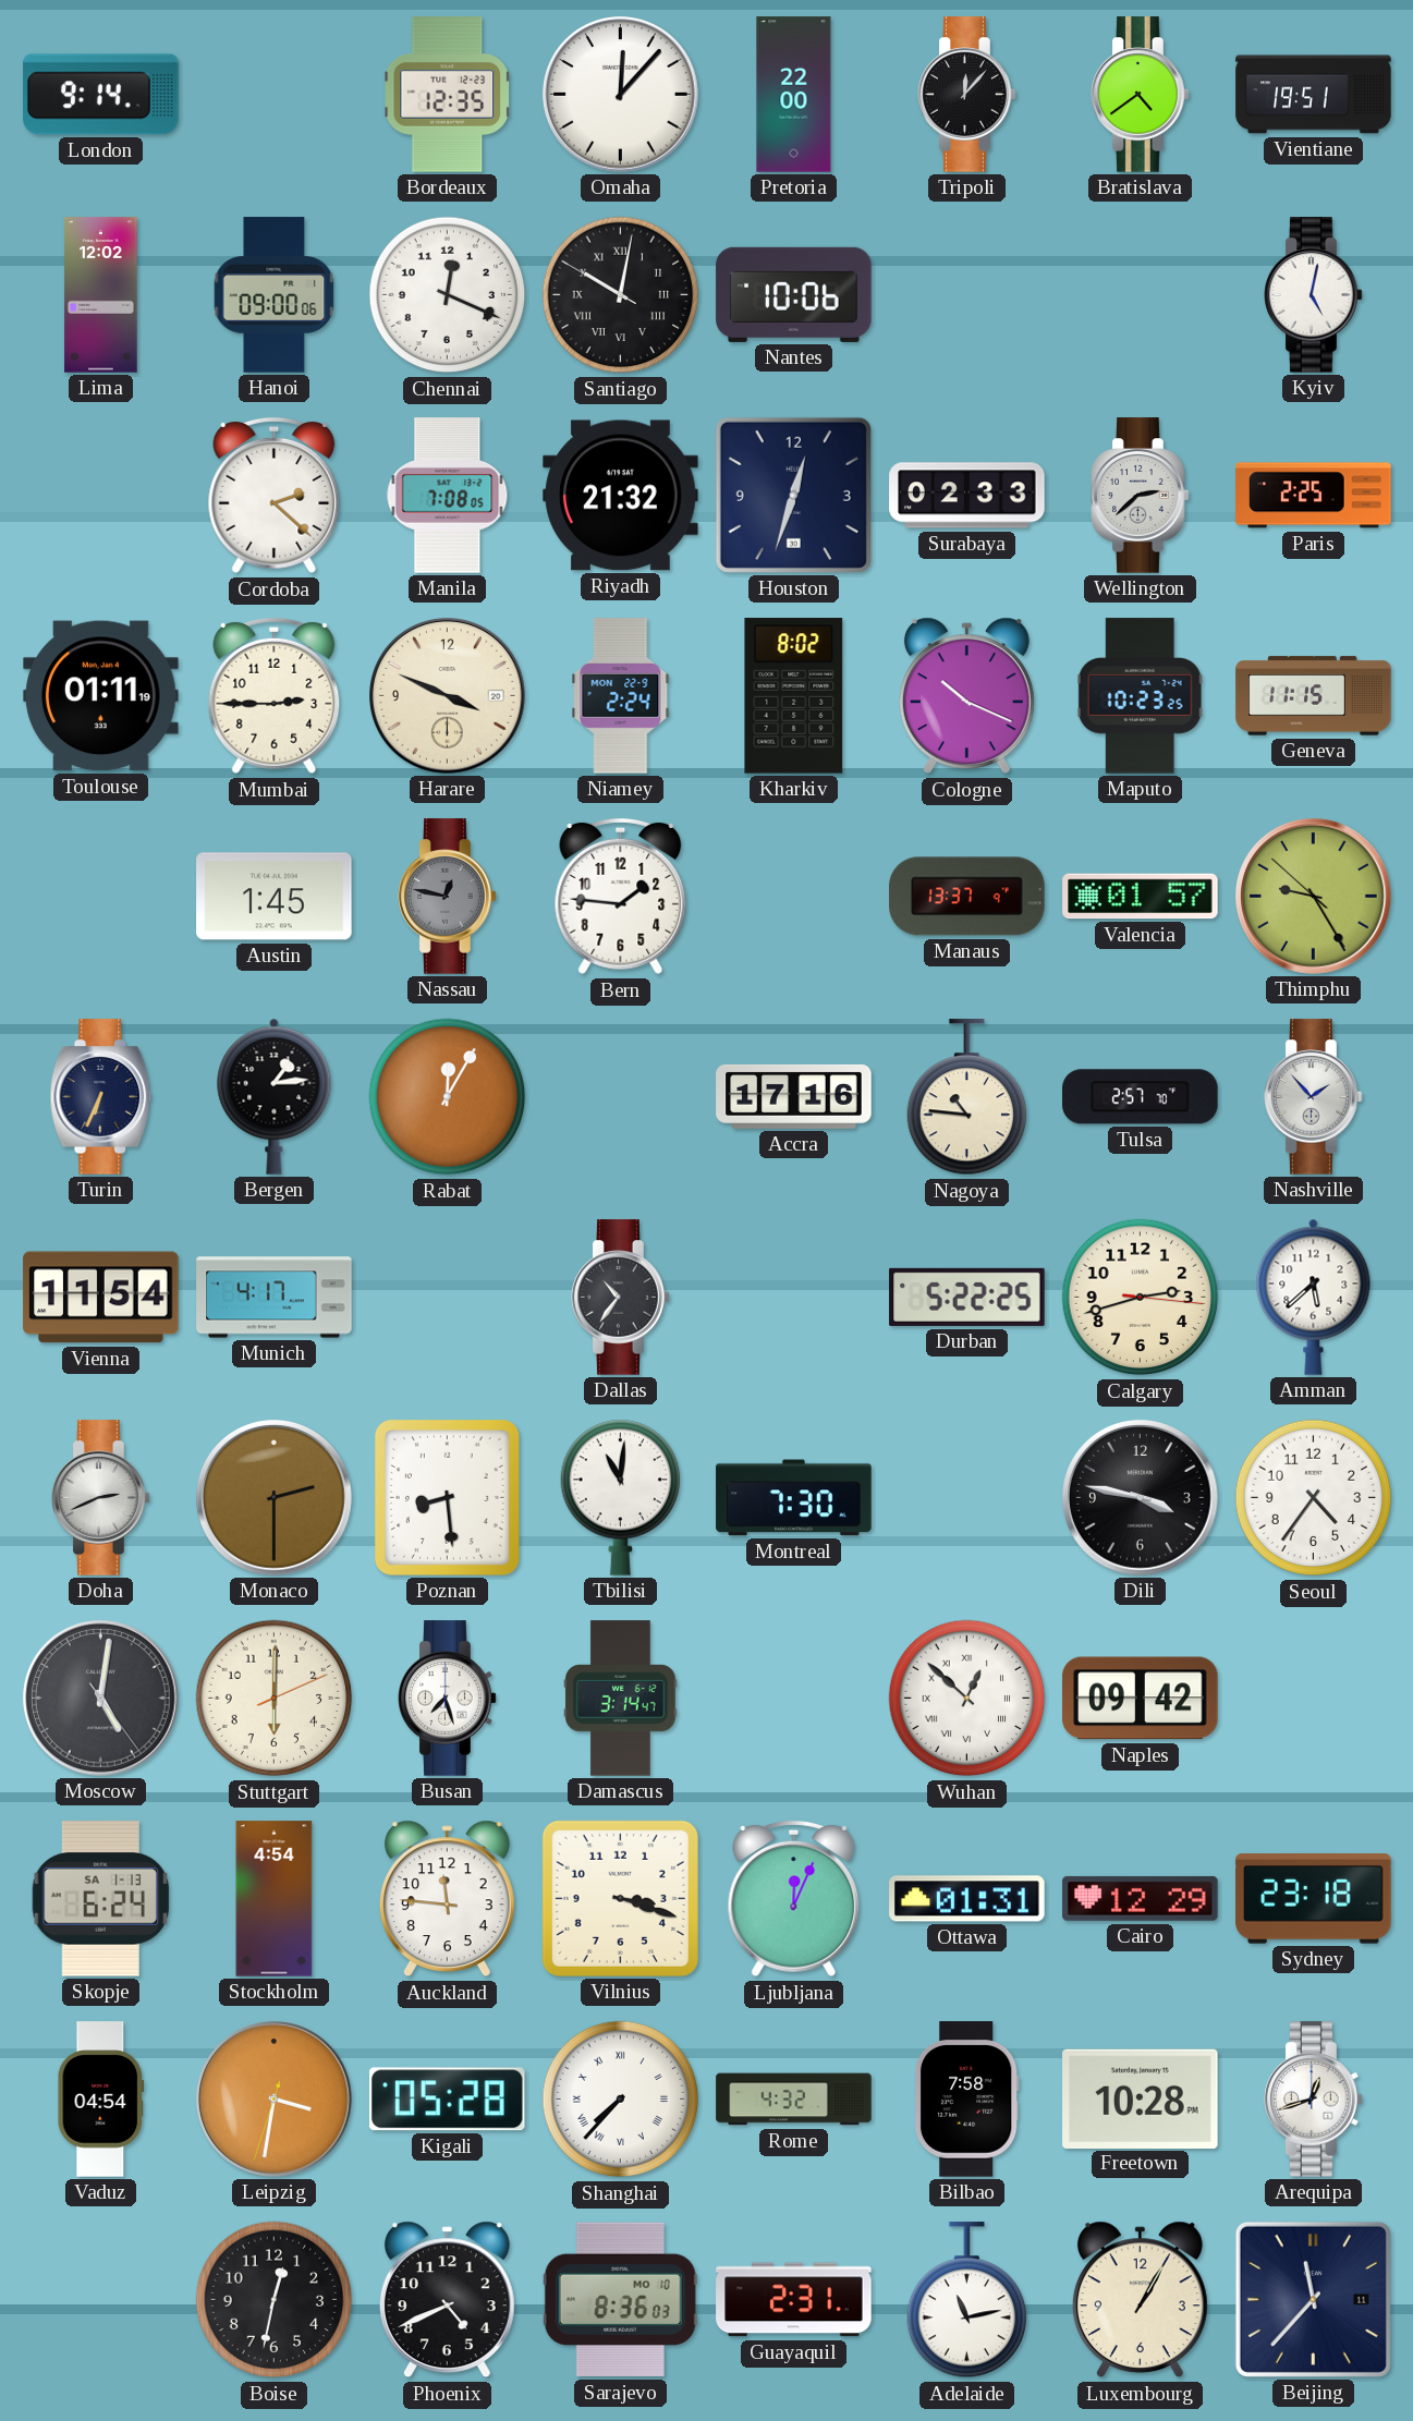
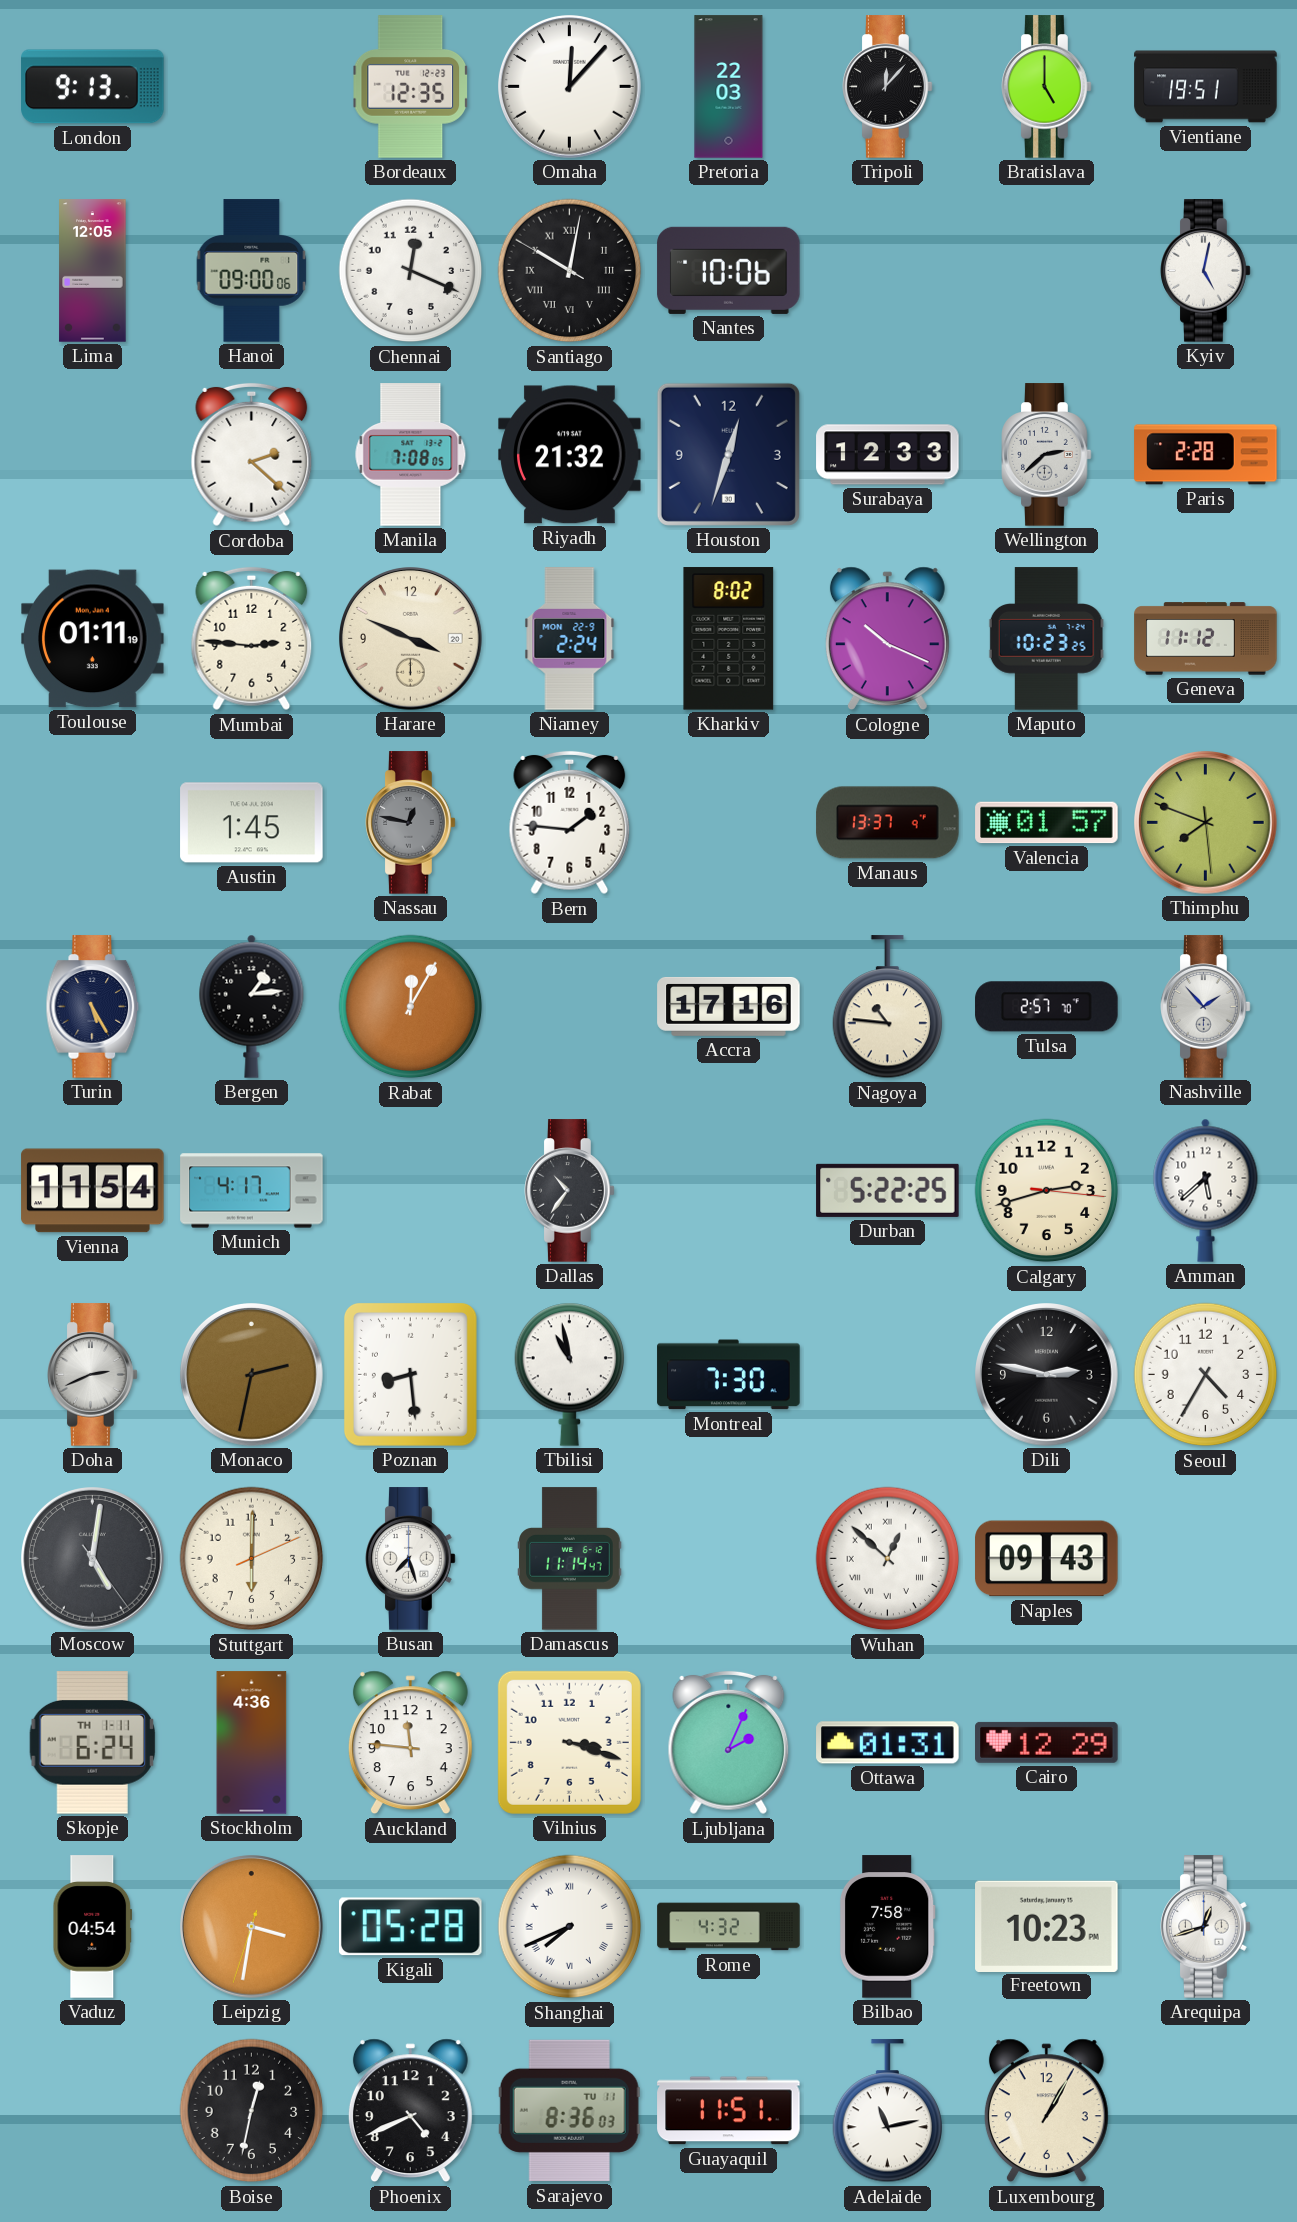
London: 9:14 -> 9:13 (93, 87)
Pretoria: 22:00 -> 22:03 (729, 87)
Bratislava: 4:39 -> 5:00 (1047, 87)
Lima: 12:02 -> 12:05 (93, 271)
Surabaya: 02:33 -> 12:33 (888, 455)
Paris: 2:25 -> 2:28 (1206, 455)
Mumbai: 2:45 -> 2:46 (252, 639)
Geneva: 11:15 -> 11:12 (1206, 639)
Thimphu: 9:24 -> 7:48 (1206, 823)
Turin: 6:34 -> 5:25 (93, 1007)
Monaco: 2:30 -> 2:32 (252, 1375)
Tbilisi: 11:01 -> 10:58 (570, 1374)
Dili: 3:47 -> 2:47 (1047, 1375)
Seoul: 4:36 -> 4:35 (1206, 1375)
Damascus: 3:14 -> 11:14 (570, 1559)
Naples: 09:42 -> 09:43 (1047, 1559)
Skopje date: SA 1-13 -> TH 1-11 (92, 1743)
Stockholm: 4:54 -> 4:36 (252, 1743)
Ljubljana: 12:04 -> 2:04 (729, 1743)
Sydney: 23:18 -> none (1314, 1899)
Shanghai: 7:37 -> 7:41 (570, 1927)
Freetown: 10:28 -> 10:23 (1047, 1926)
Sarajevo date: MO 10 -> TU 11 (569, 2111)
Guayaquil: 2:31 -> 11:51 (729, 2111)
Beijing: 11:37 -> none (1313, 2299)
